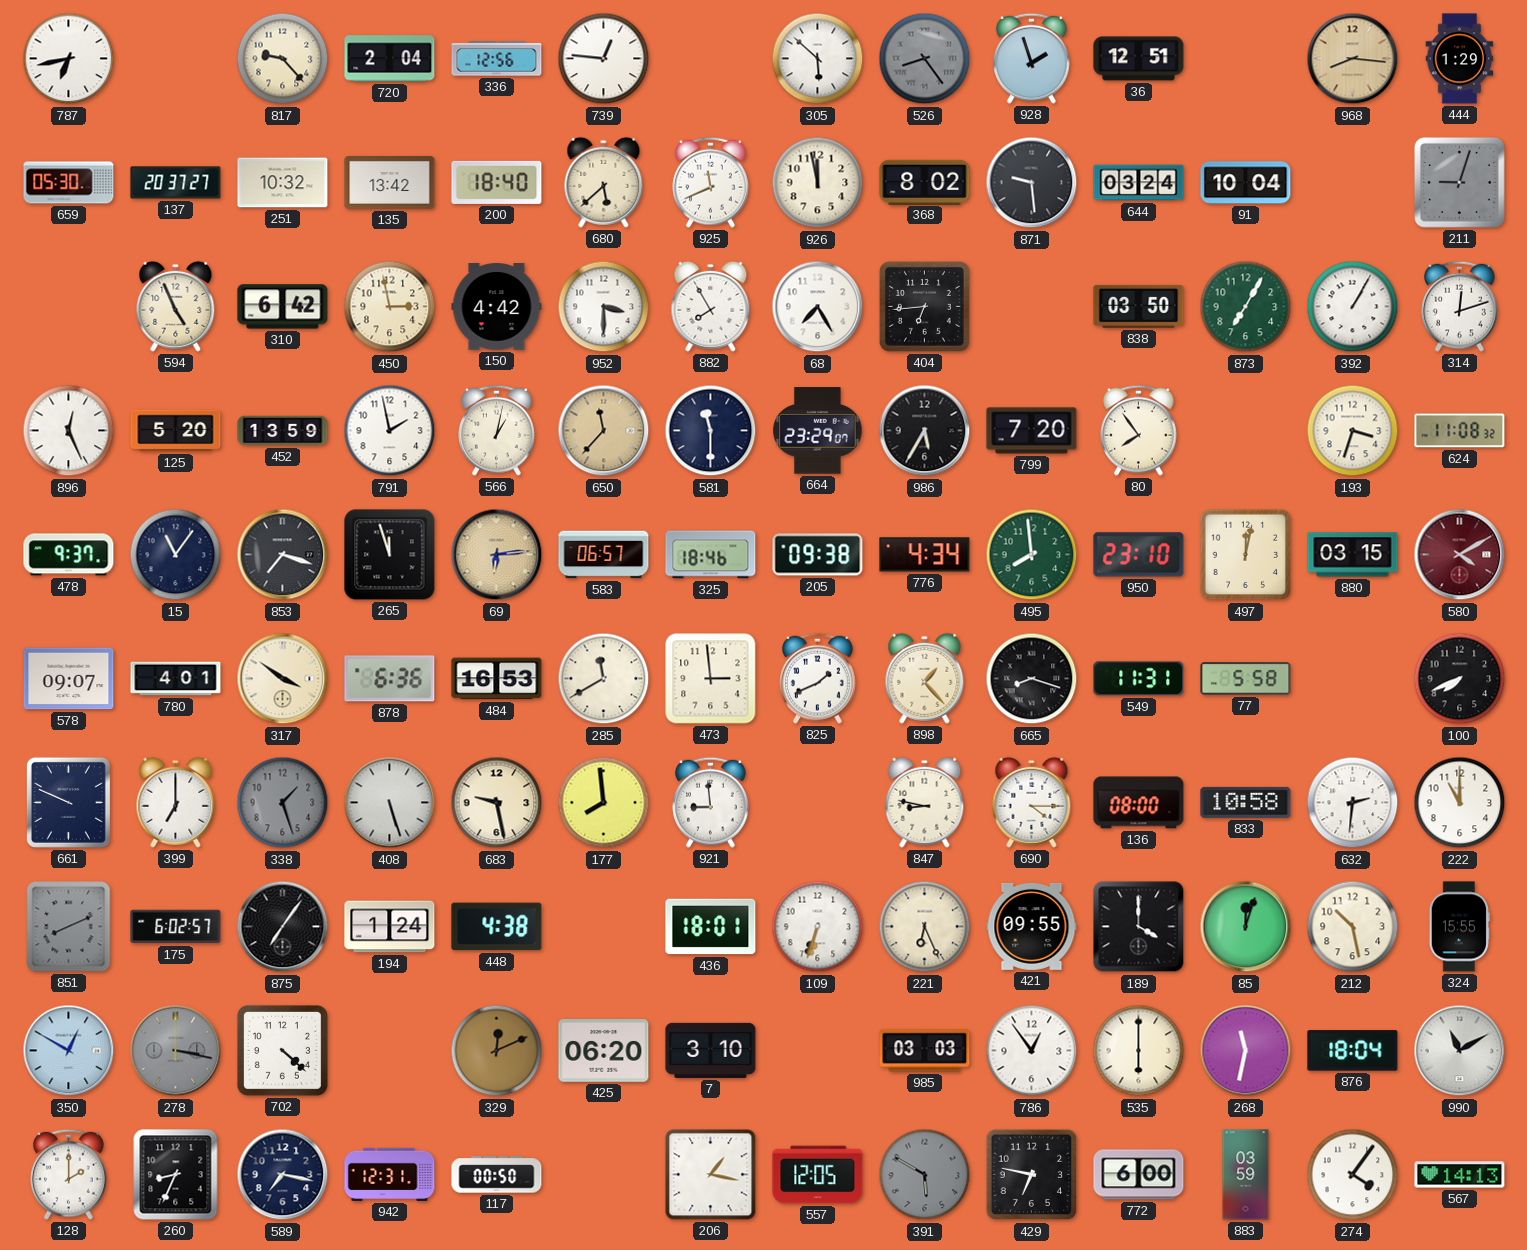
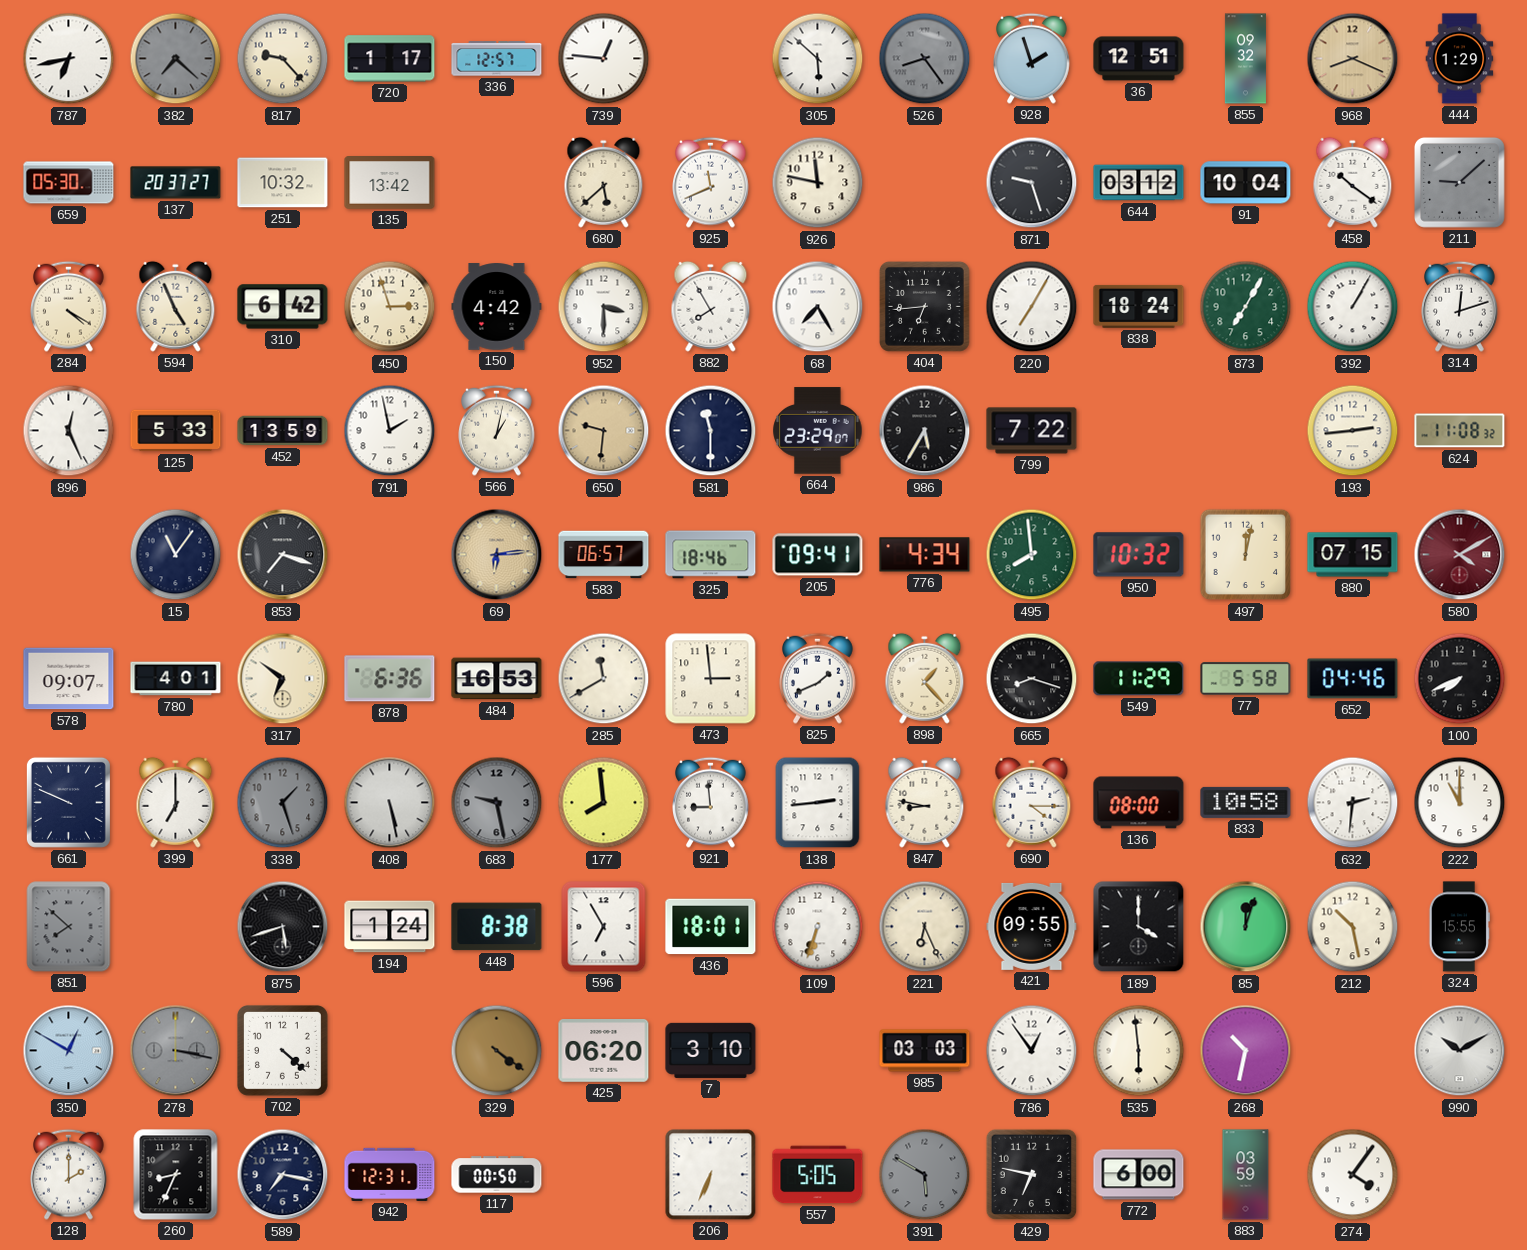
382: none -> 7:22 (176, 59)
720: 2:04 -> 1:17 (390, 59)
336: 12:56 -> 12:57 (497, 59)
855: none -> 09:32 (1245, 59)
968: 8:16 -> 8:19 (1353, 59)
200: 18:40 -> none (497, 182)
926: 11:58 -> 11:47 (818, 183)
368: 8:02 -> none (925, 182)
871: 9:29 -> 9:27 (1032, 183)
644: 03:24 -> 03:12 (1139, 183)
458: none -> 10:21 (1353, 182)
211: 9:03 -> 9:08 (1459, 182)
284: none -> 4:20 (69, 306)
450: 2:58 -> 2:57 (390, 307)
220: none -> 7:05 (1032, 307)
838: 03:50 -> 18:24 (1139, 306)
125: 5:20 -> 5:33 (176, 431)
650: 11:37 -> 9:31 (604, 431)
799: 7:20 -> 7:22 (1032, 431)
80: 7:54 -> none (1139, 430)
193: 3:33 -> 2:44 (1353, 431)
478: 9:37 -> none (69, 555)
265: 11:57 -> none (390, 555)
205: 09:38 -> 09:41 (818, 555)
950: 23:10 -> 10:32 (1139, 555)
880: 03:15 -> 07:15 (1353, 555)
317: 3:51 -> 6:51 (283, 679)
549: 11:31 -> 11:29 (1139, 679)
652: none -> 04:46 (1353, 679)
408: 5:27 -> 5:28 (390, 803)
683 dial: cream -> grey (497, 803)
138: none -> 2:44 (818, 803)
851: 8:11 -> 7:52 (69, 927)
175: 6:02 -> none (176, 927)
875: 7:06 -> 5:42 (283, 927)
448: 4:38 -> 8:38 (497, 927)
596: none -> 6:55 (604, 927)
329: 12:11 -> 4:21 (497, 1051)
535: 6:00 -> 5:59 (1139, 1051)
268: 11:32 -> 10:32 (1246, 1051)
876: 18:04 -> none (1353, 1051)
990: 11:10 -> 10:10 (1460, 1051)
206: 1:17 -> 6:34 (711, 1175)
557: 12:05 -> 5:05 (818, 1175)
567: 14:13 -> none (1460, 1175)
